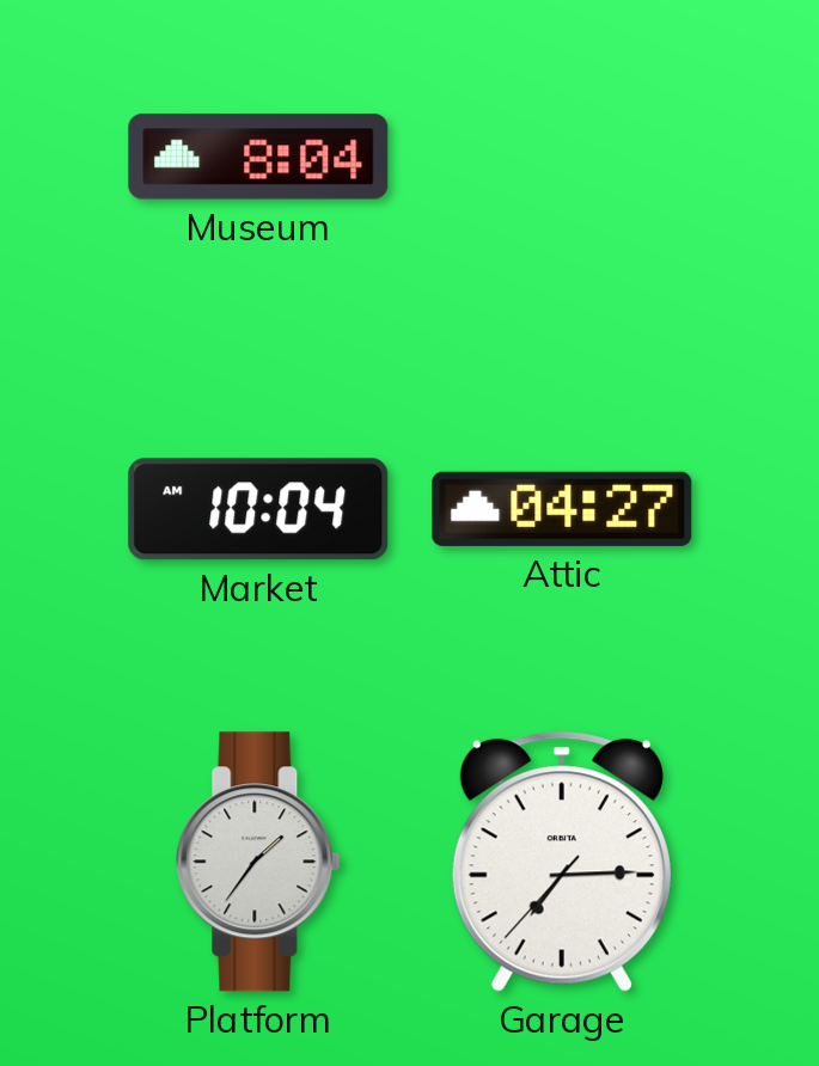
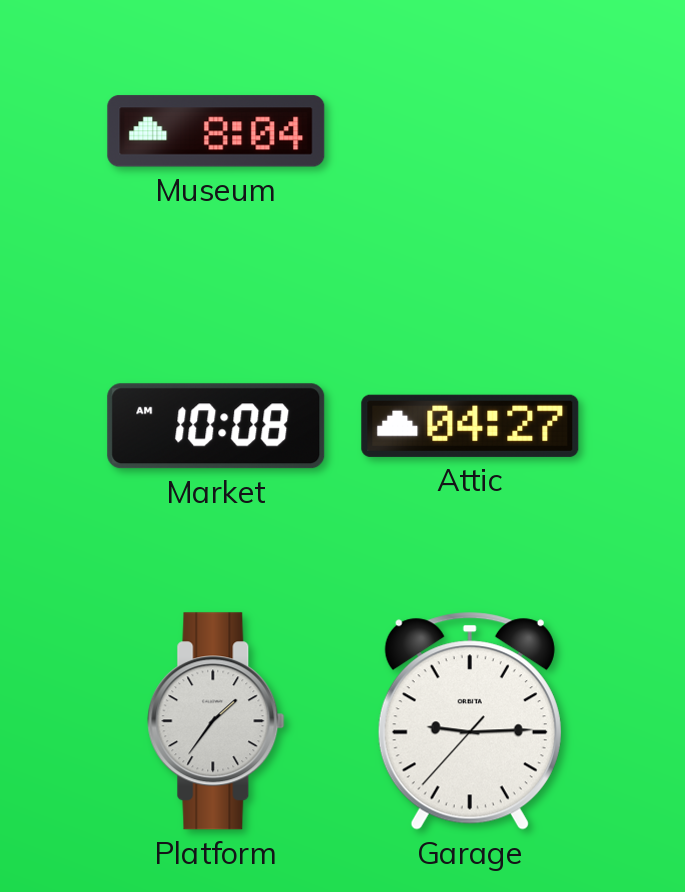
Market: 10:04 -> 10:08 (216, 426)
Garage: 7:14 -> 9:14 (470, 721)
